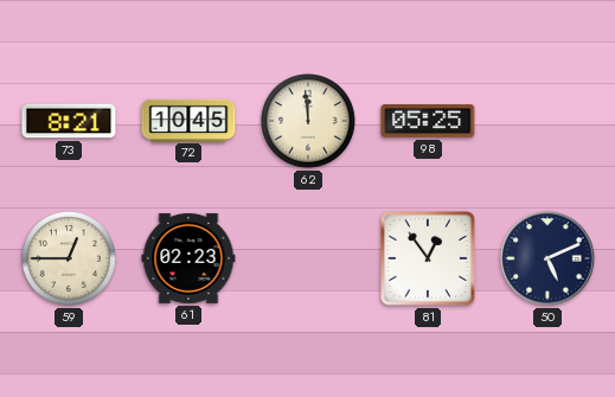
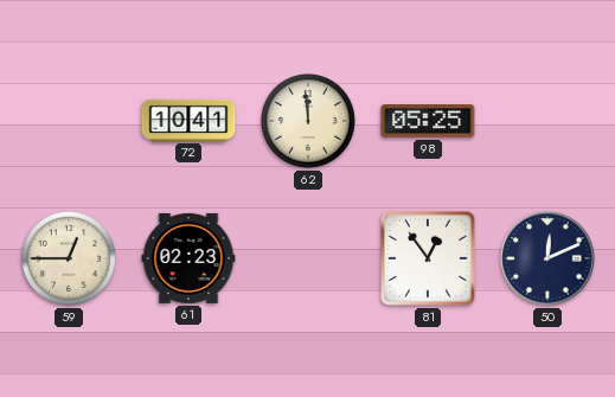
73: 8:21 -> none (69, 121)
72: 10:45 -> 10:41 (188, 120)
50: 5:11 -> 12:11 (547, 258)
